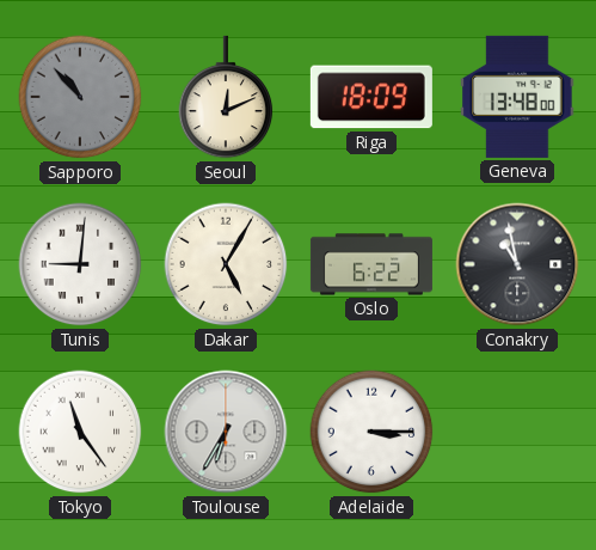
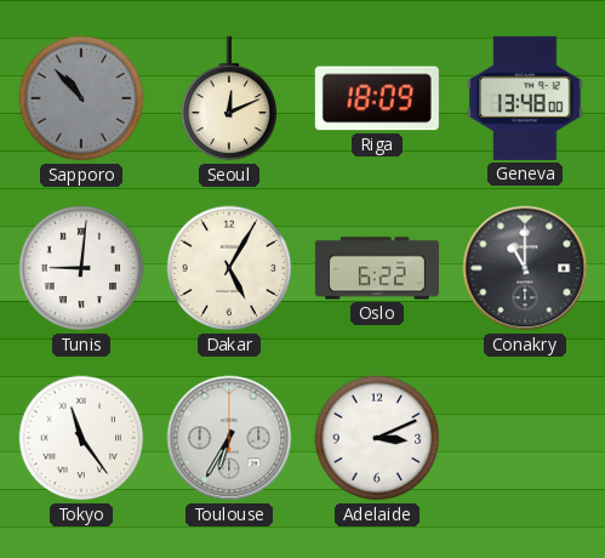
Conakry: 10:58 -> 11:00 (525, 268)
Adelaide: 3:15 -> 3:11 (377, 438)
